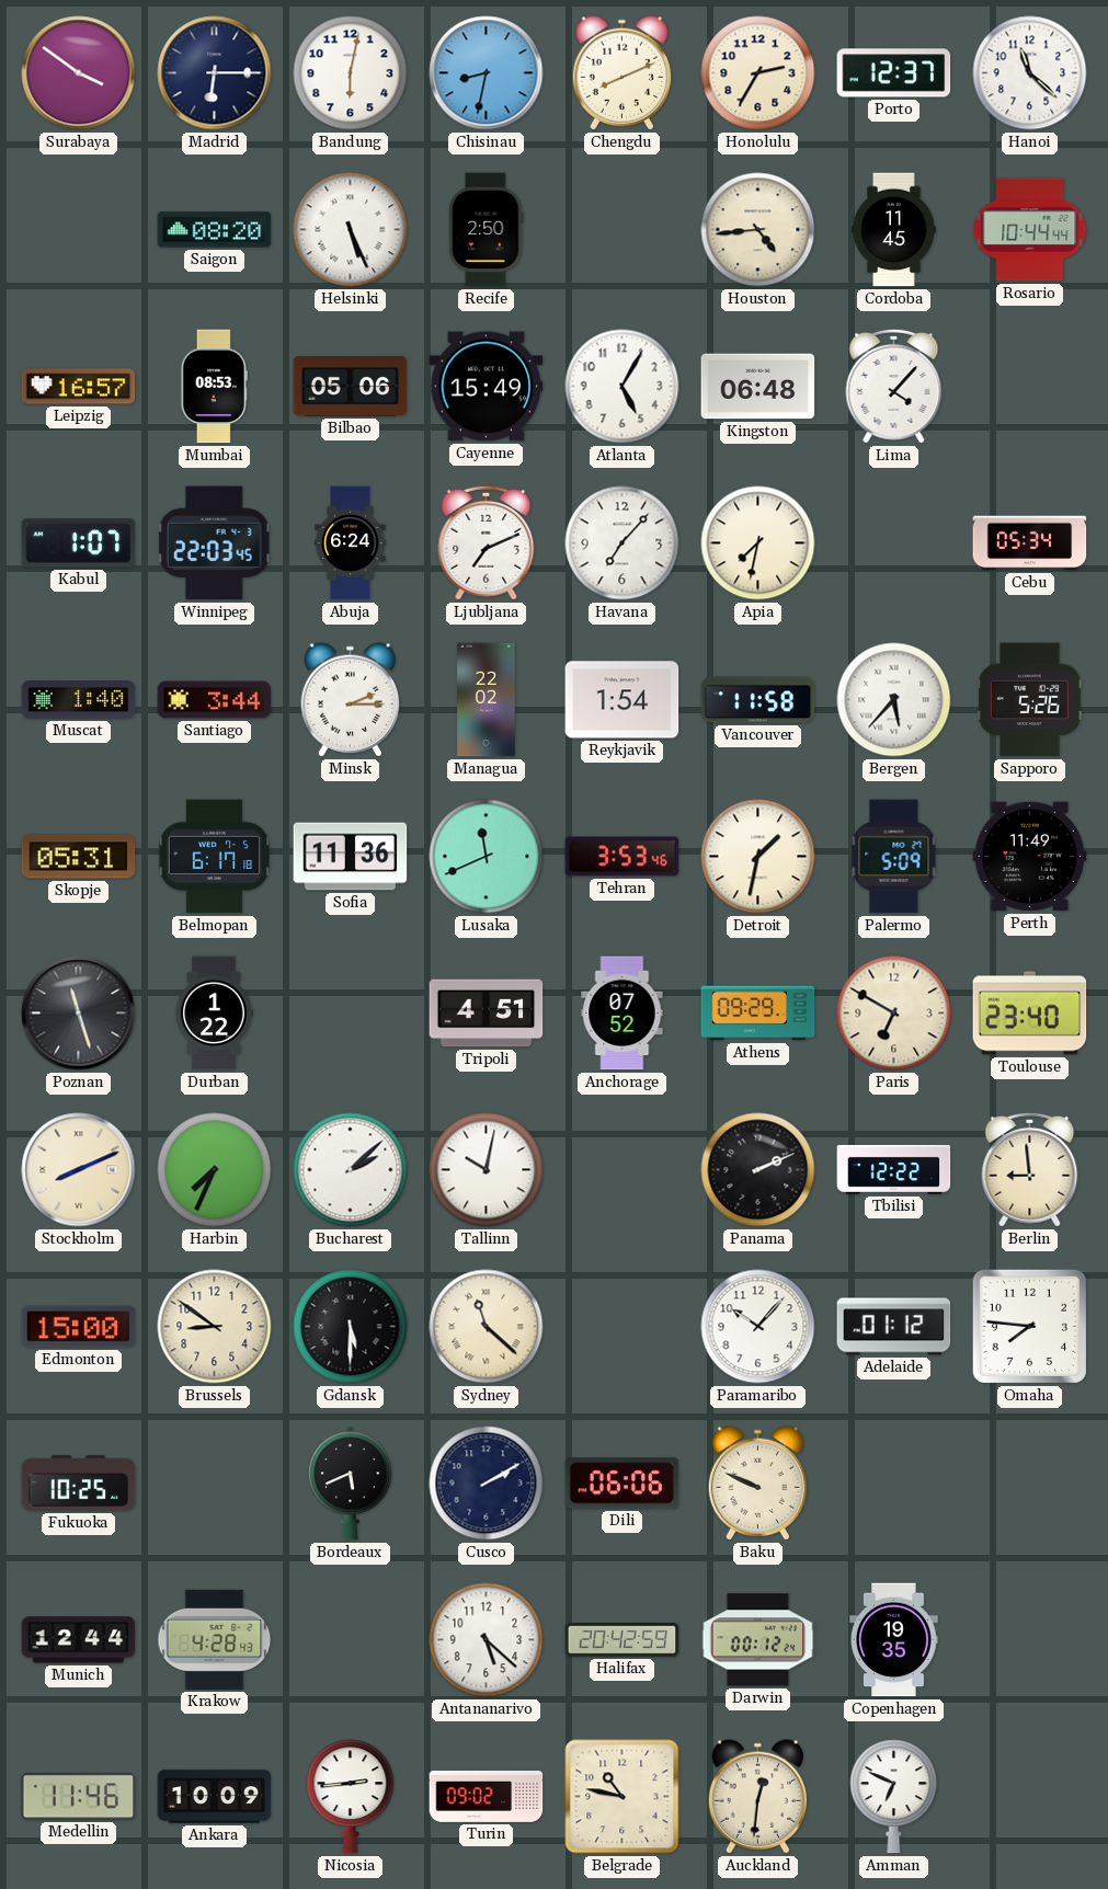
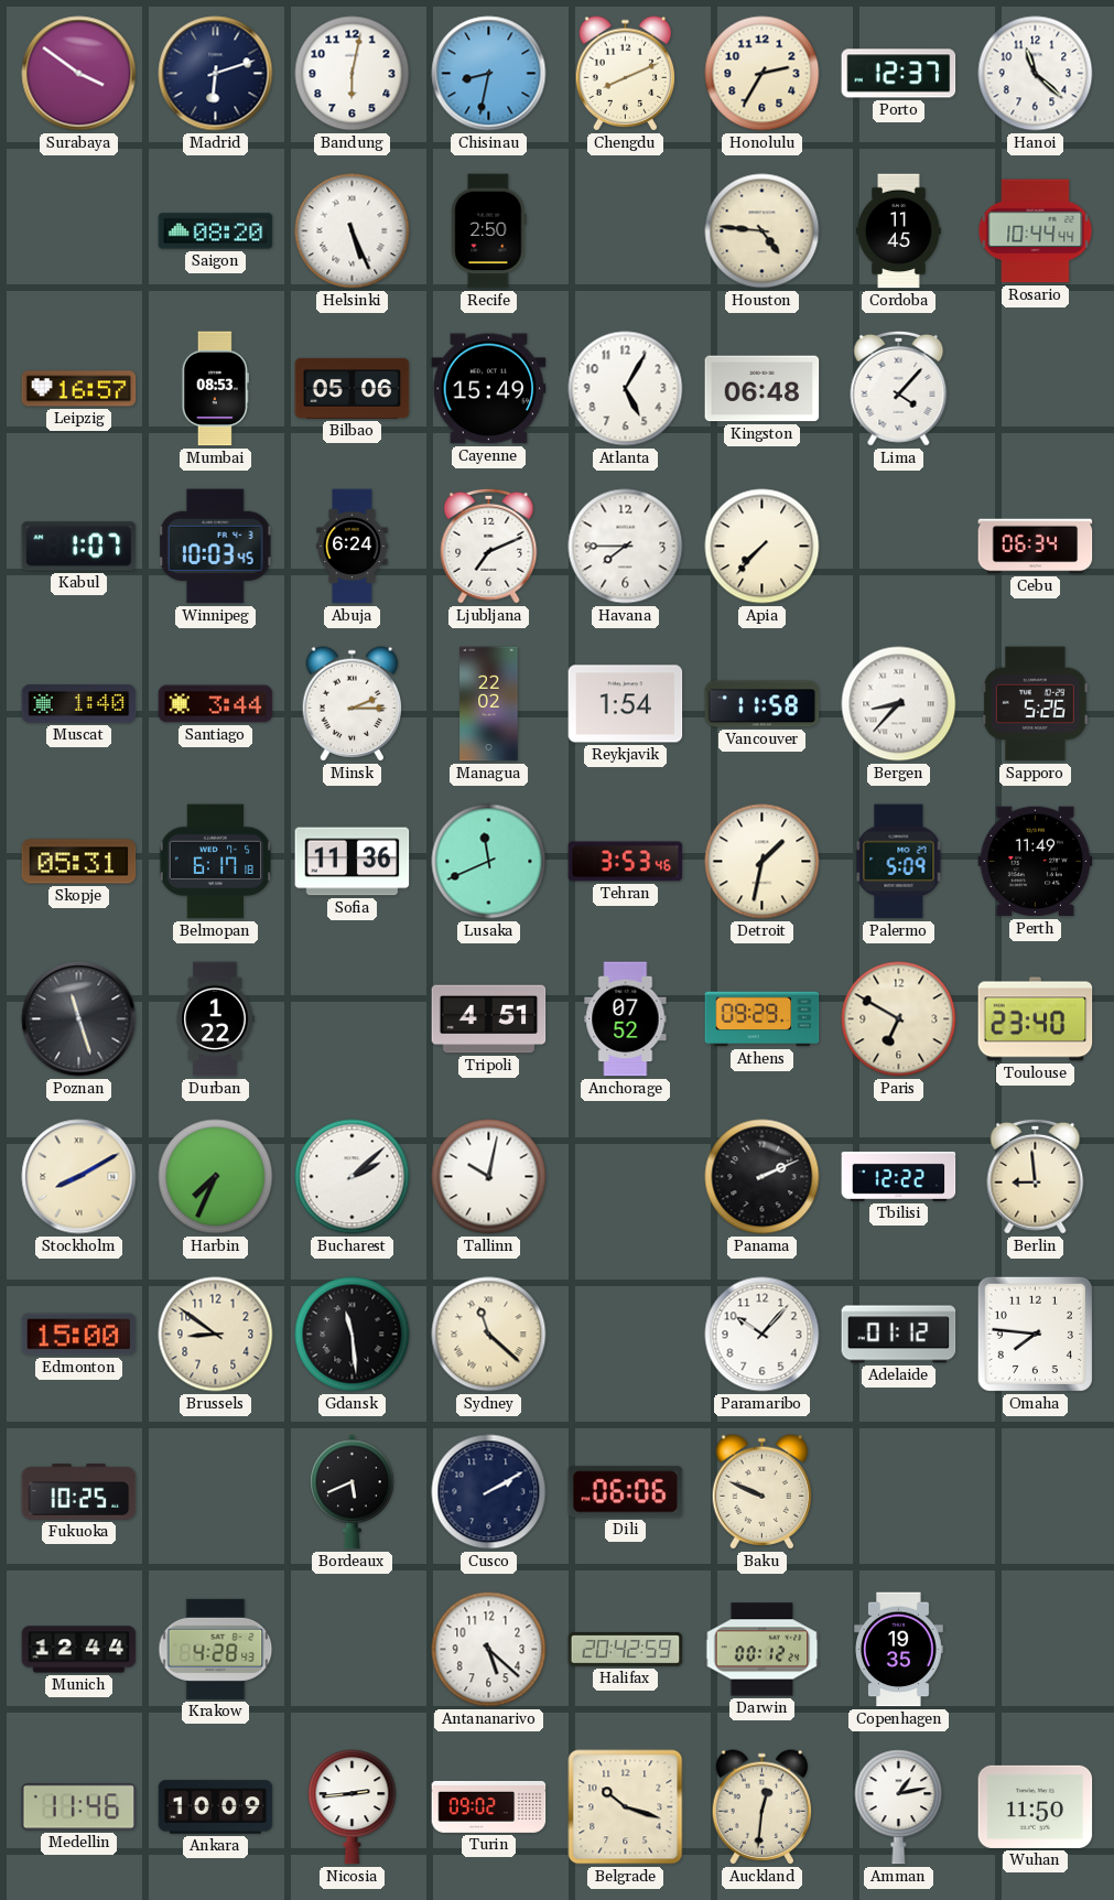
Madrid: 6:15 -> 6:12 (216, 74)
Houston: 4:44 -> 4:46 (763, 231)
Winnipeg: 22:03 -> 10:03 (215, 547)
Havana: 7:07 -> 7:45 (626, 547)
Apia: 7:32 -> 7:37 (763, 547)
Cebu: 05:34 -> 06:34 (1036, 547)
Bergen: 5:37 -> 8:37 (899, 704)
Stockholm: 8:11 -> 8:10 (79, 1177)
Gdansk: 5:30 -> 11:29 (353, 1335)
Belgrade: 10:47 -> 10:18 (626, 1807)
Amman: 6:49 -> 1:13 (899, 1807)
Wuhan: none -> 11:50 (1036, 1806)
